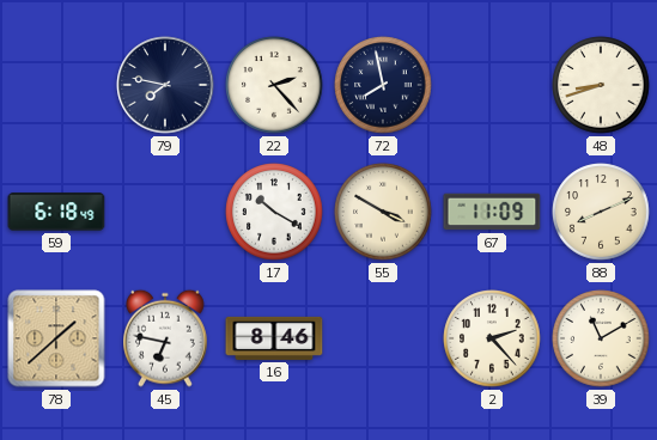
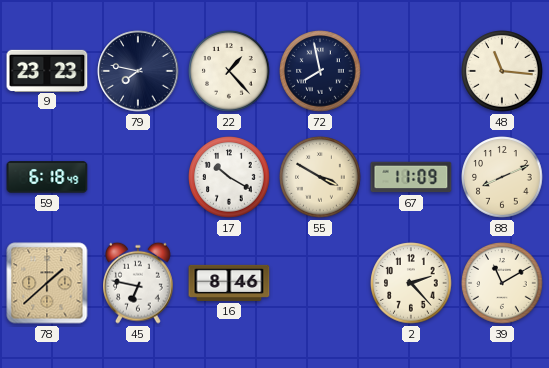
9: none -> 23:23 (47, 70)
22: 2:23 -> 1:23 (229, 71)
48: 8:42 -> 11:16 (502, 71)
